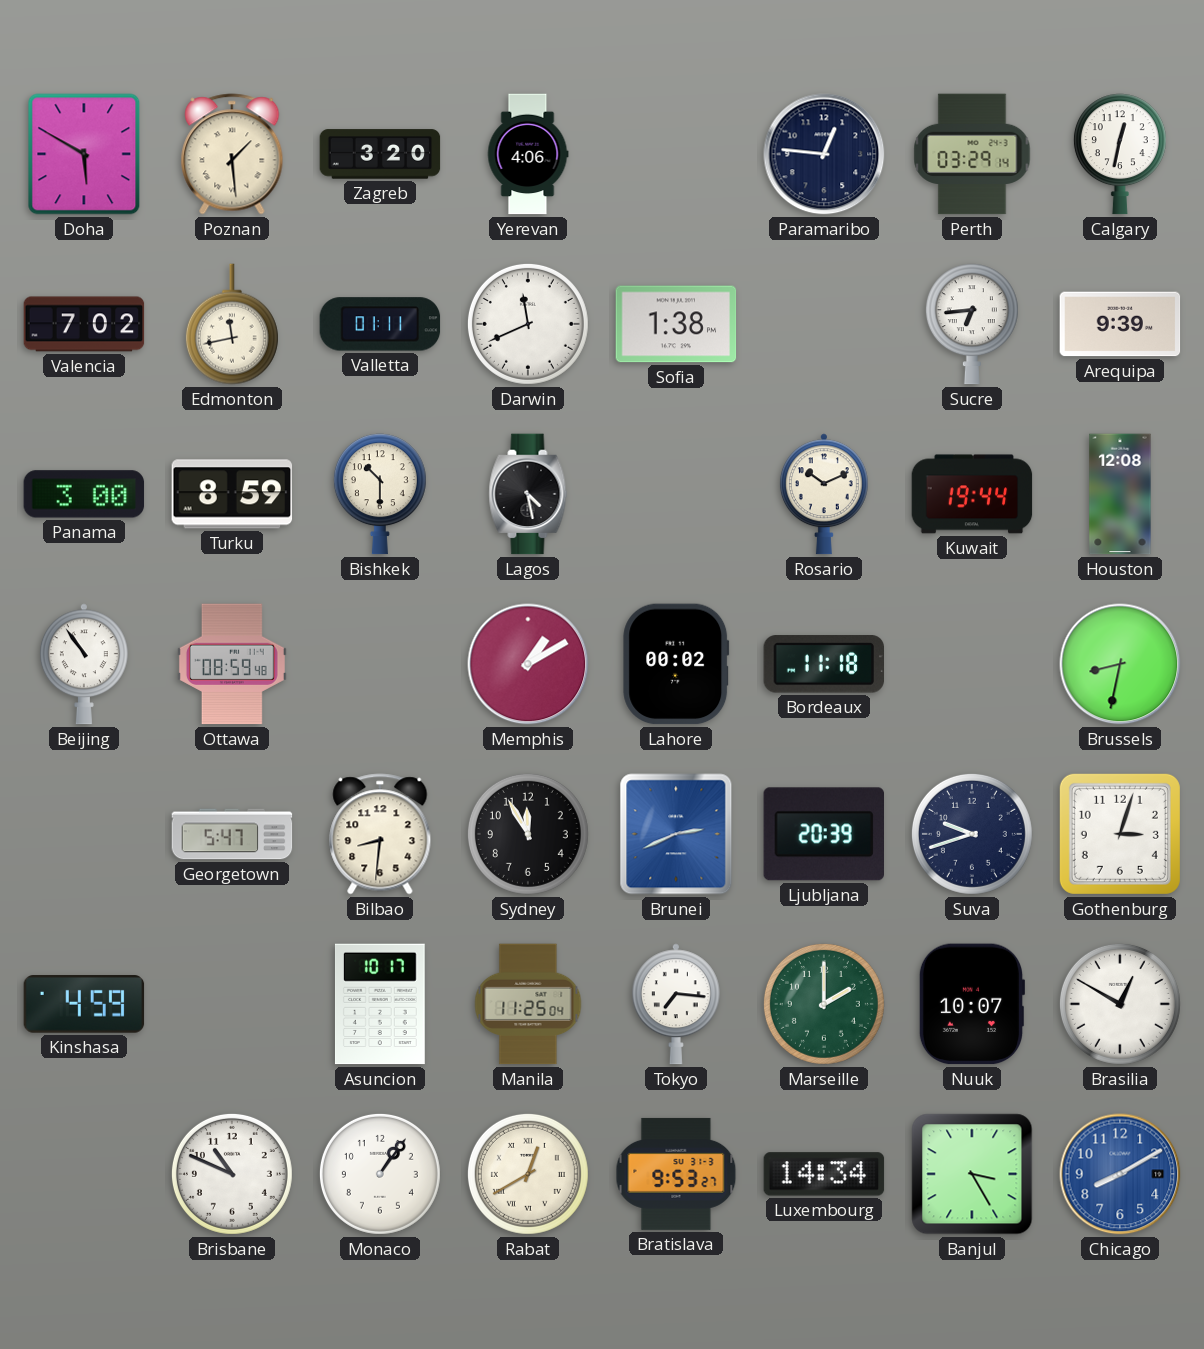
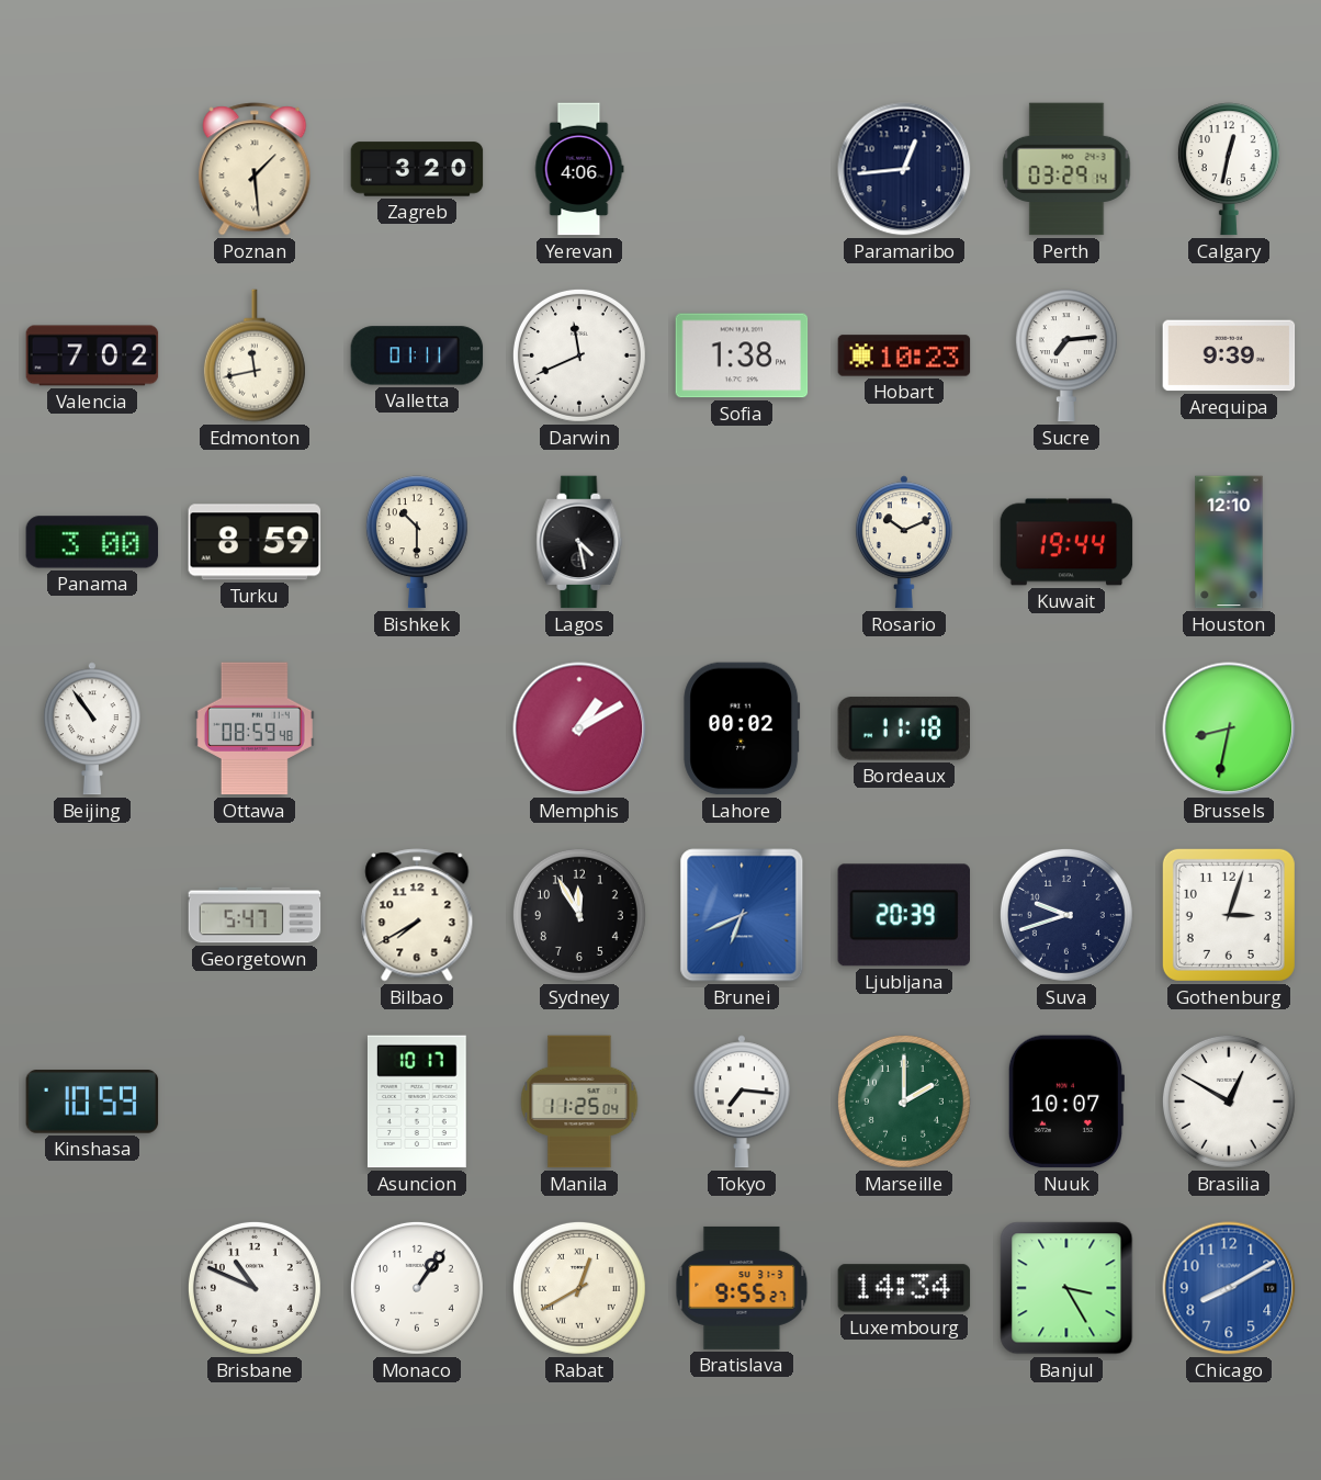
Doha: 5:50 -> none (84, 154)
Paramaribo: 12:46 -> 12:44 (904, 169)
Hobart: none -> 10:23 (904, 355)
Sucre: 6:44 -> 7:14 (1066, 355)
Houston: 12:08 -> 12:10 (1229, 542)
Bilbao: 8:31 -> 7:40 (417, 915)
Brunei: 2:41 -> 6:41 (742, 915)
Kinshasa: 4:59 -> 10:59 (92, 1101)
Bratislava: 9:53 -> 9:55 (742, 1288)
